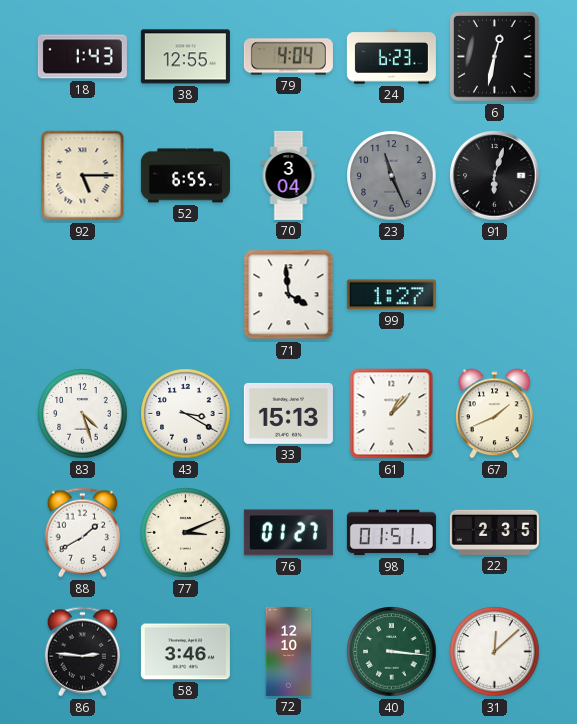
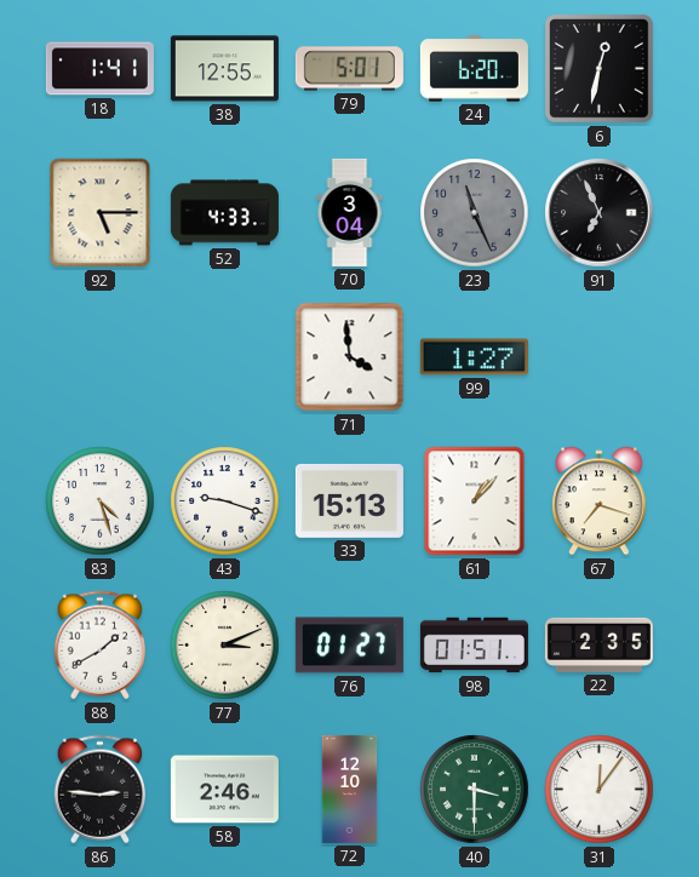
18: 1:43 -> 1:41 (99, 69)
79: 4:04 -> 5:01 (349, 69)
24: 6:23 -> 6:20 (474, 69)
52: 6:55 -> 4:33 (224, 213)
91: 6:03 -> 6:56 (600, 213)
43: 3:20 -> 9:18 (225, 501)
67: 1:41 -> 7:18 (600, 501)
58: 3:46 -> 2:46 (224, 790)
40: 3:16 -> 3:30 (475, 790)
31: 12:08 -> 12:06 (600, 790)
